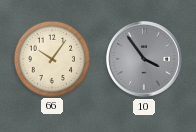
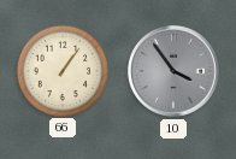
66: 10:06 -> 1:06 (61, 70)
